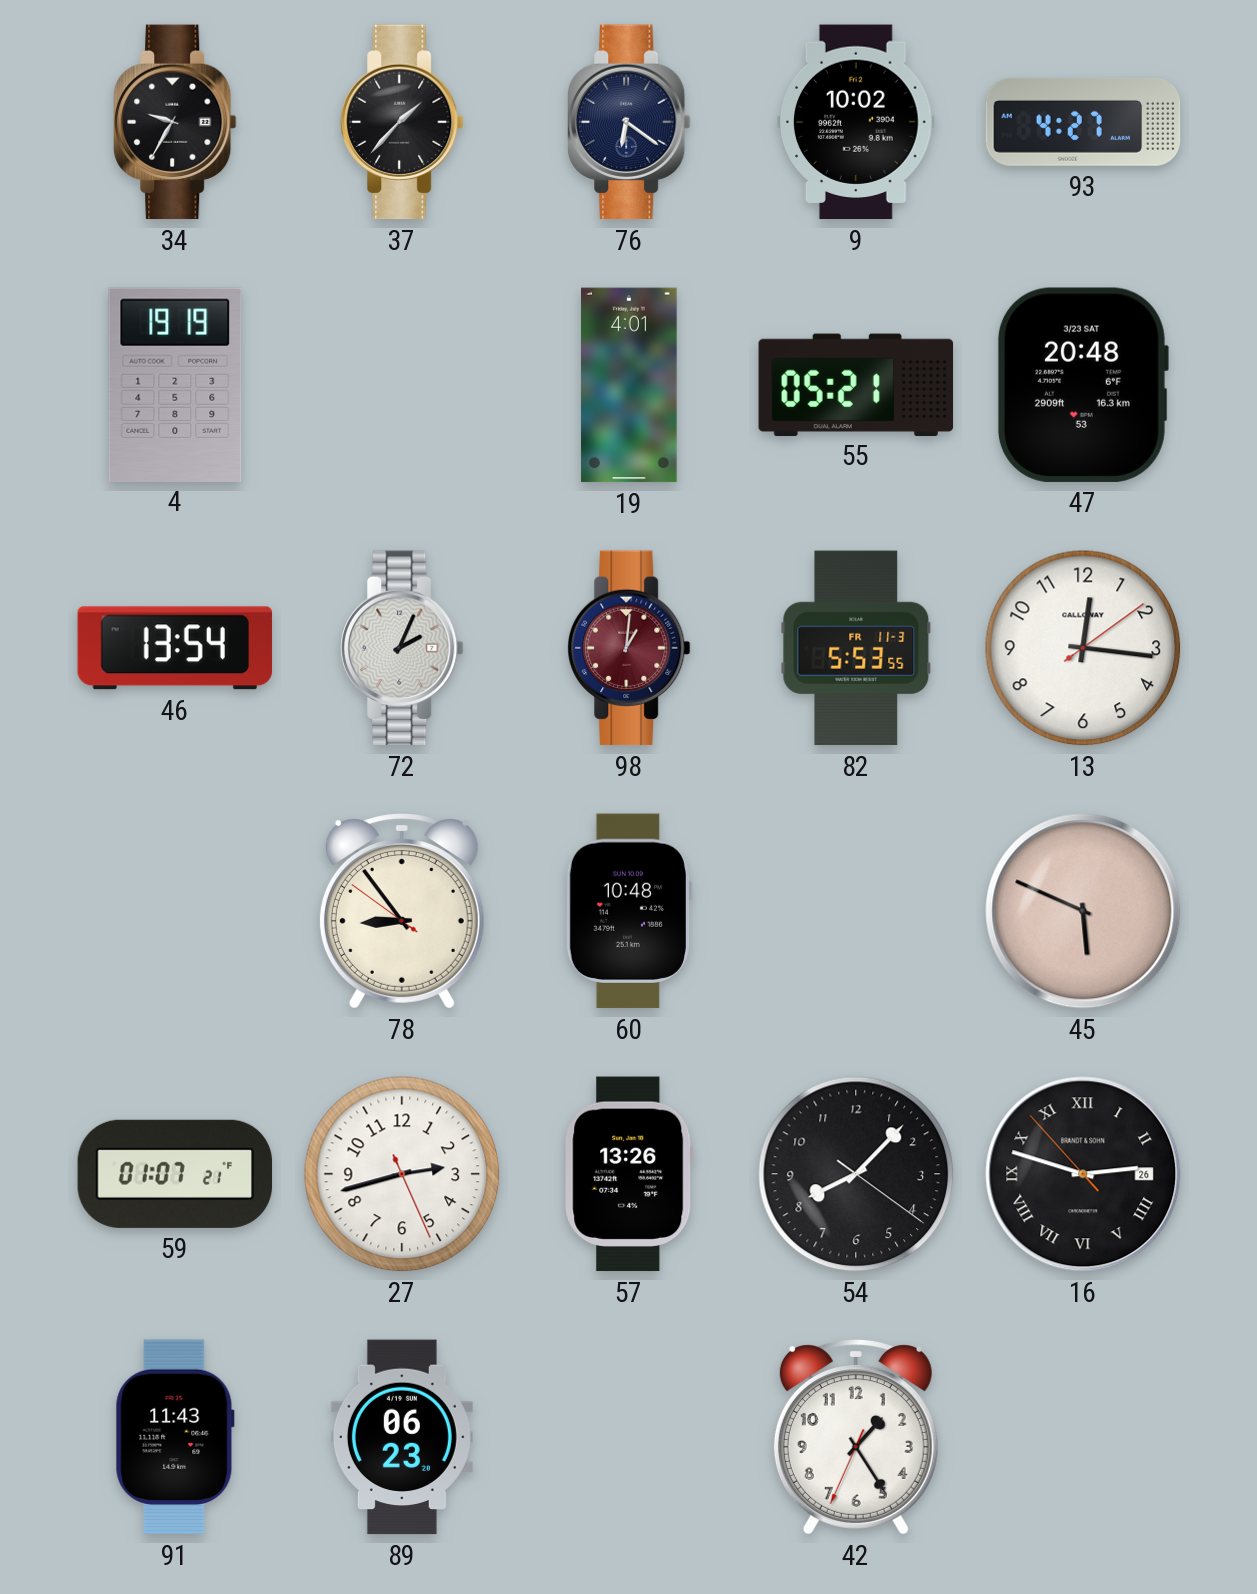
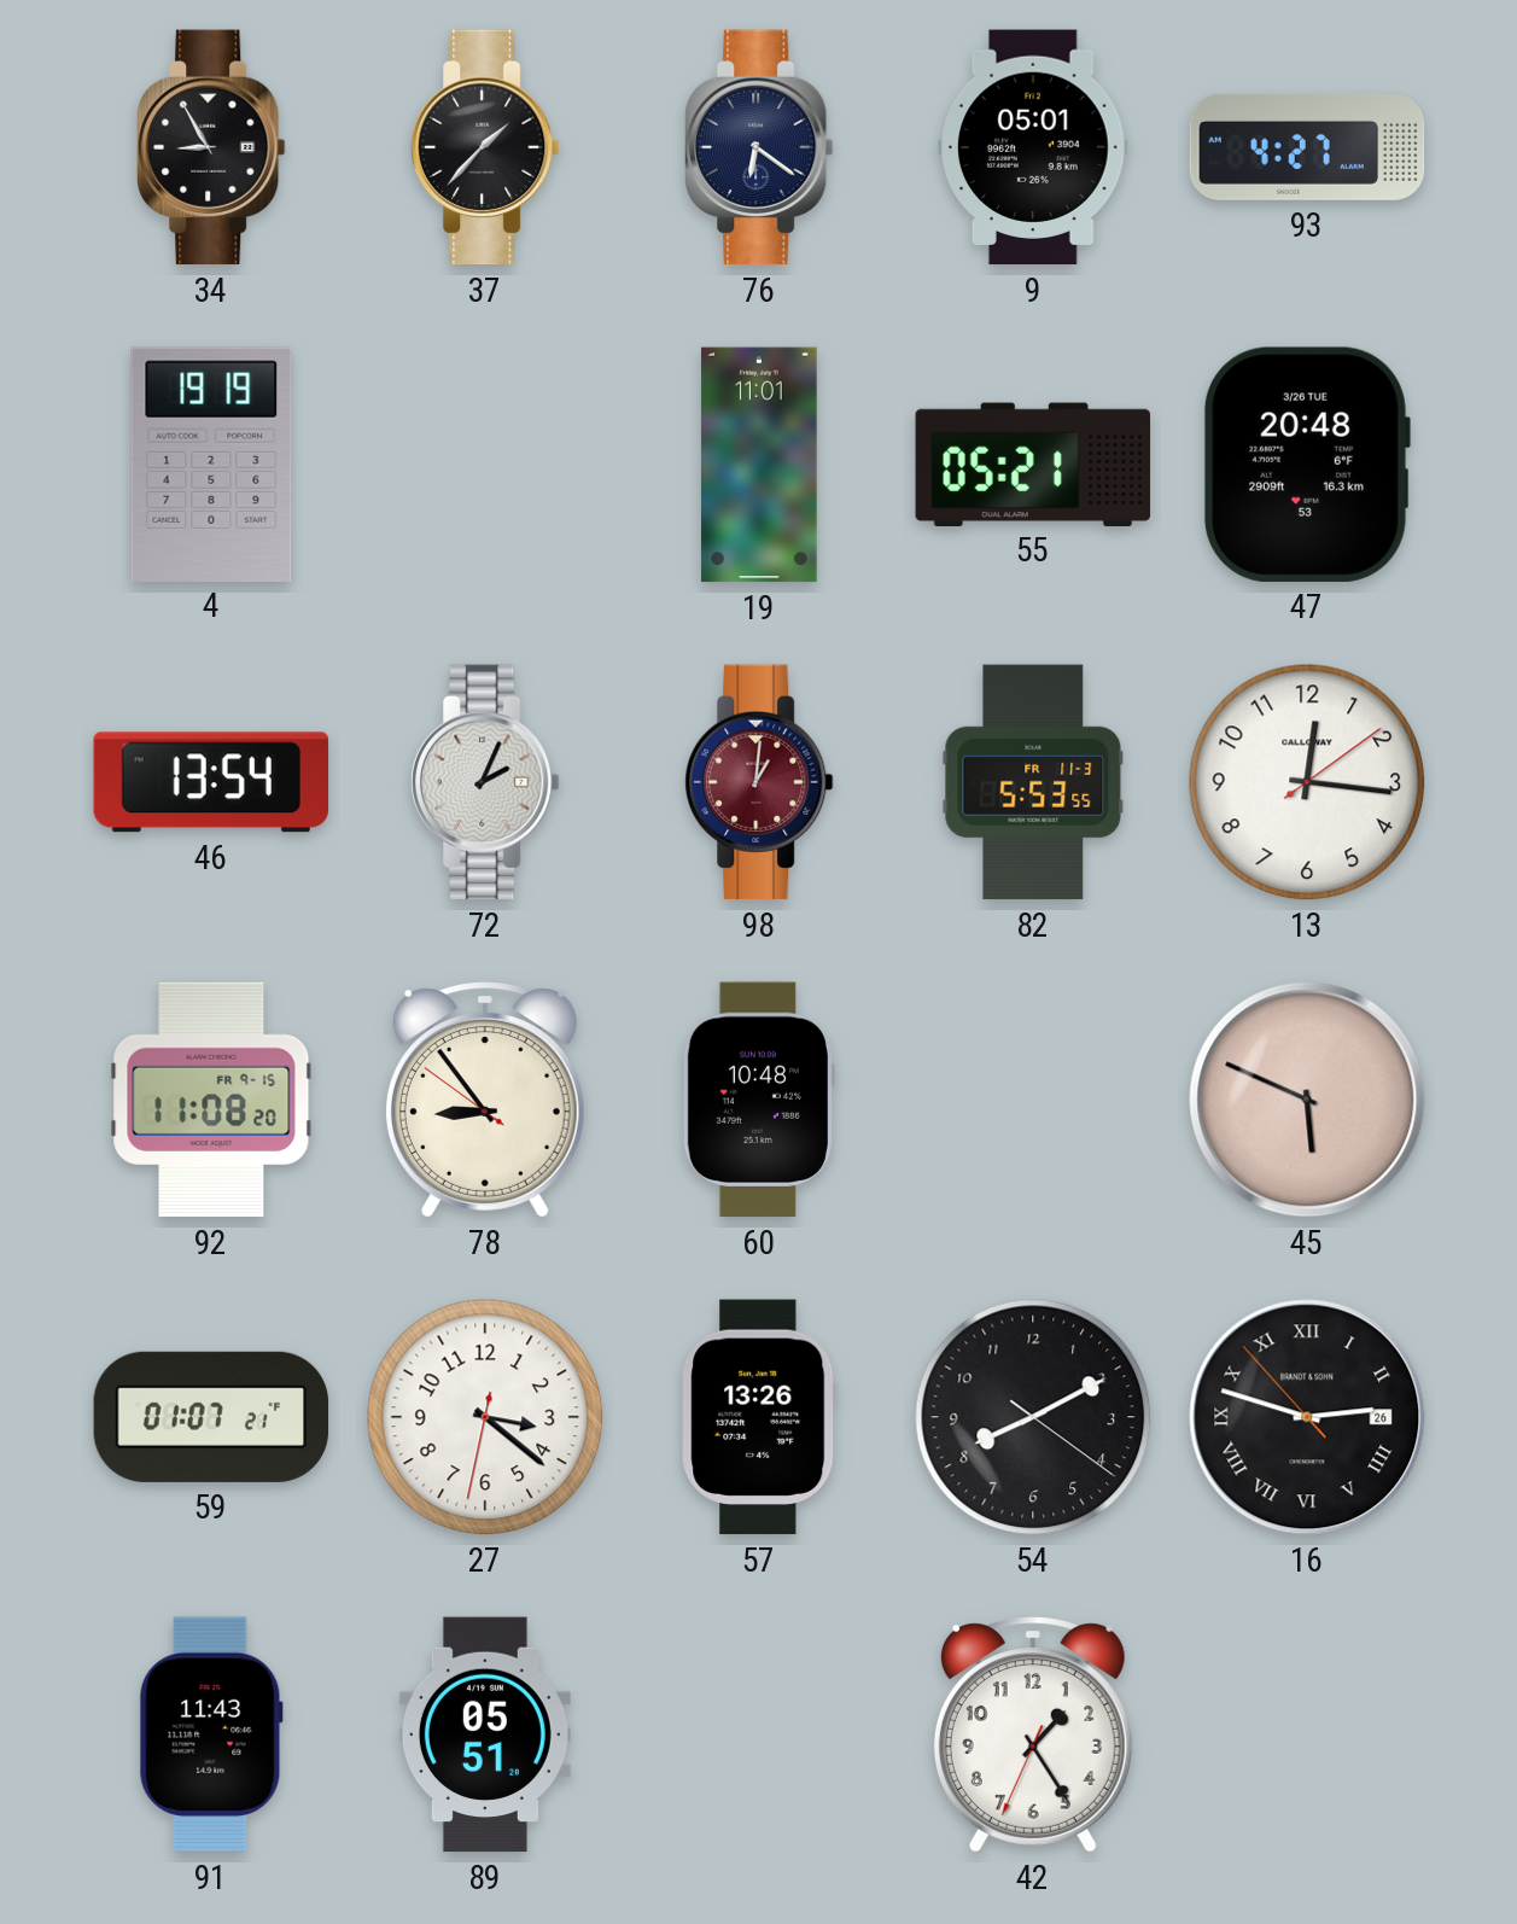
34: 9:35 -> 8:55 (212, 147)
9: 10:02 -> 05:01 (1034, 147)
19: 4:01 -> 11:01 (759, 465)
47 date: 3/23 SAT -> 3/26 TUE (1306, 465)
92: none -> 11:08 (211, 1100)
27: 2:42 -> 3:21 (485, 1417)
54: 8:07 -> 8:10 (1033, 1417)
89: 06:23 -> 05:51 (485, 1734)
